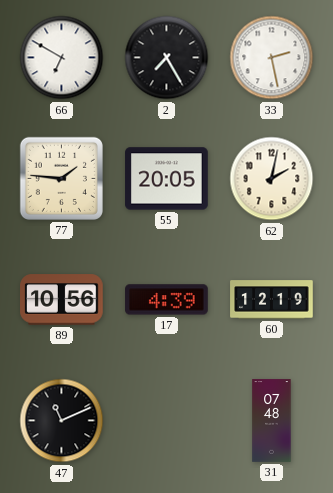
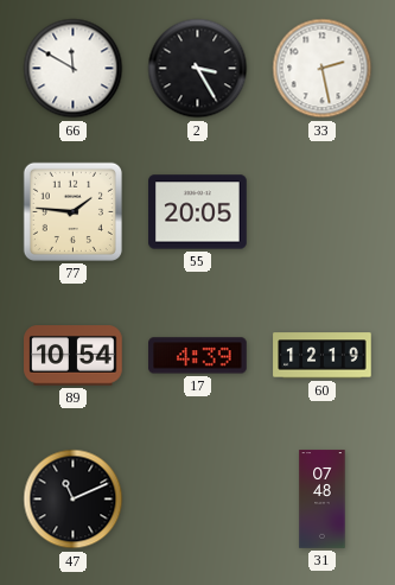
66: 6:50 -> 11:50 (74, 69)
2: 7:25 -> 3:25 (198, 69)
62: 2:02 -> none (272, 179)
89: 10:56 -> 10:54 (74, 356)
